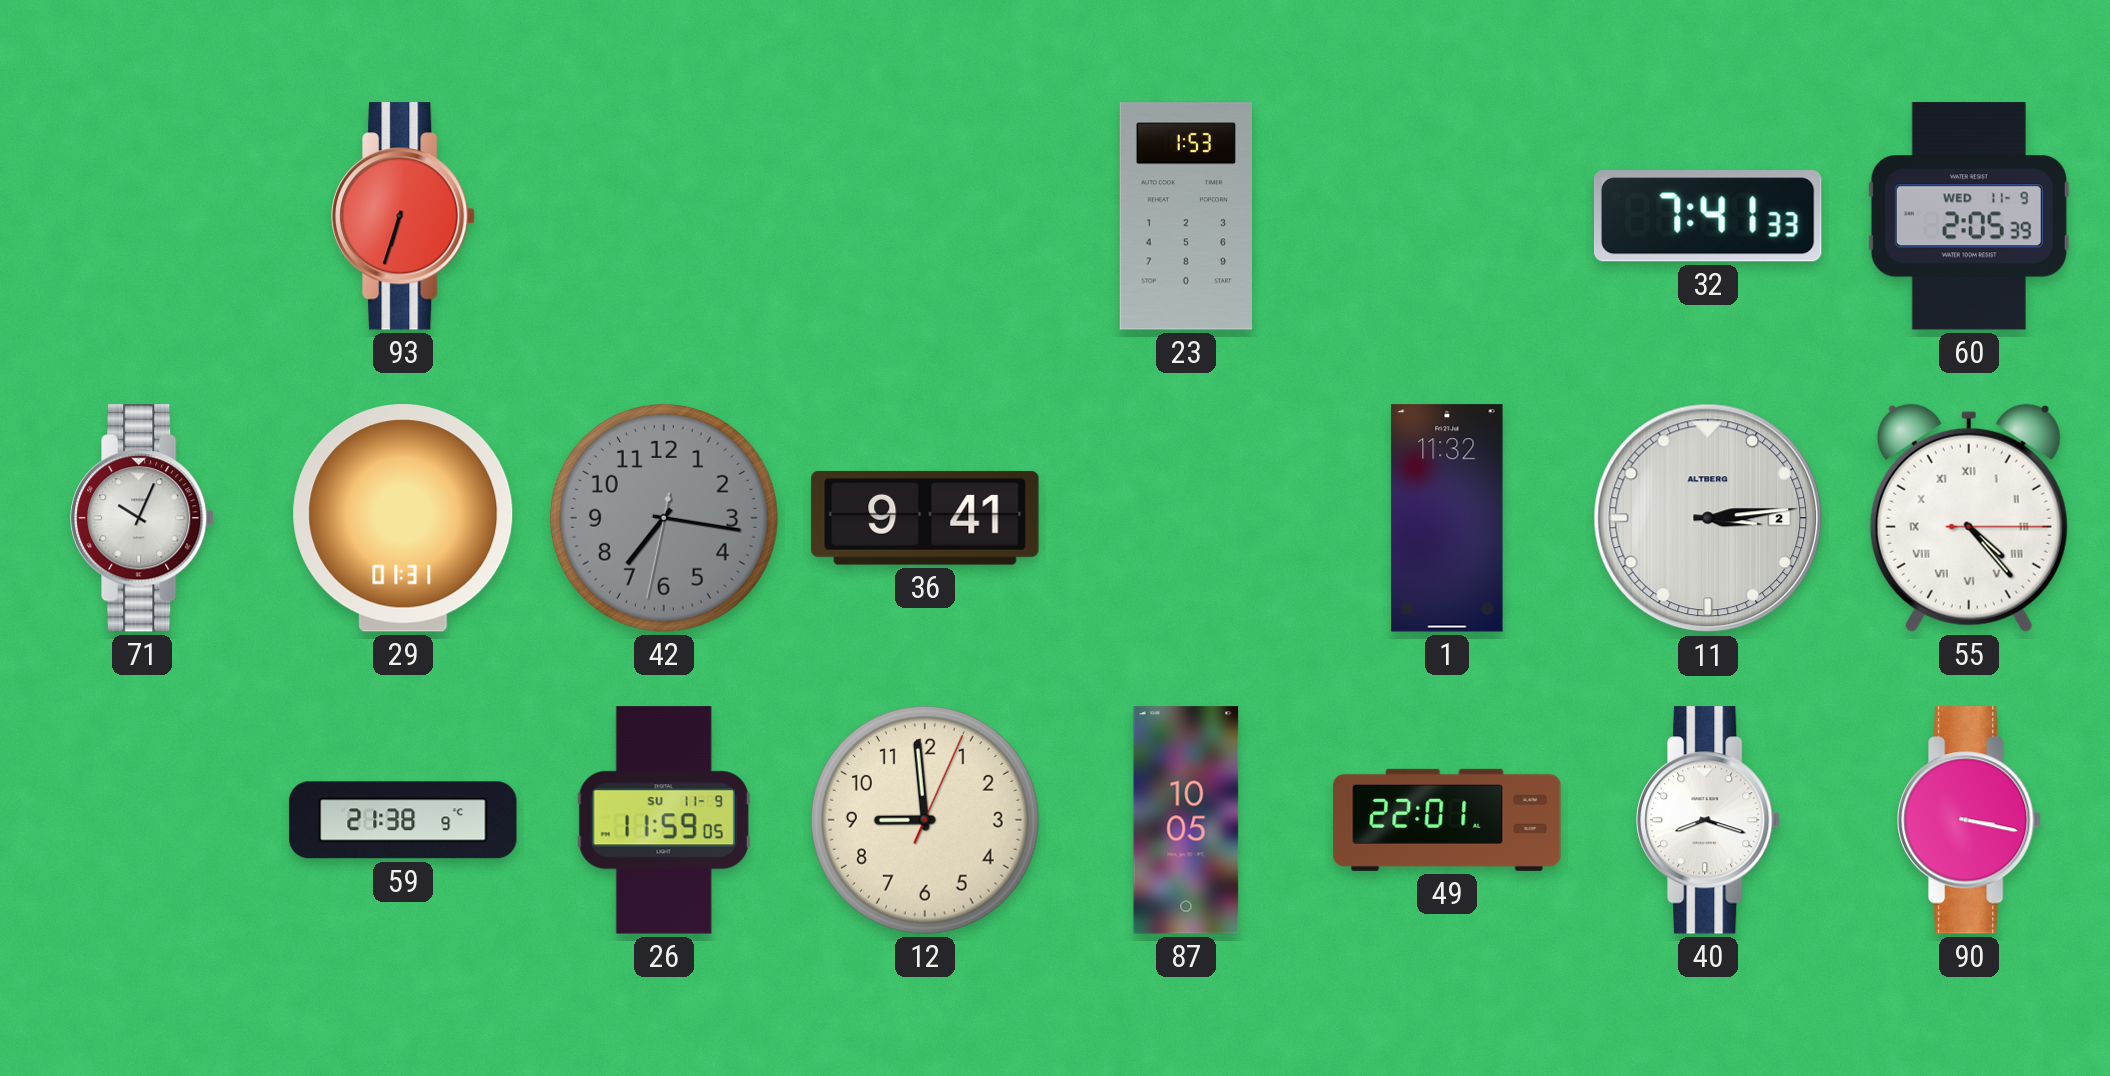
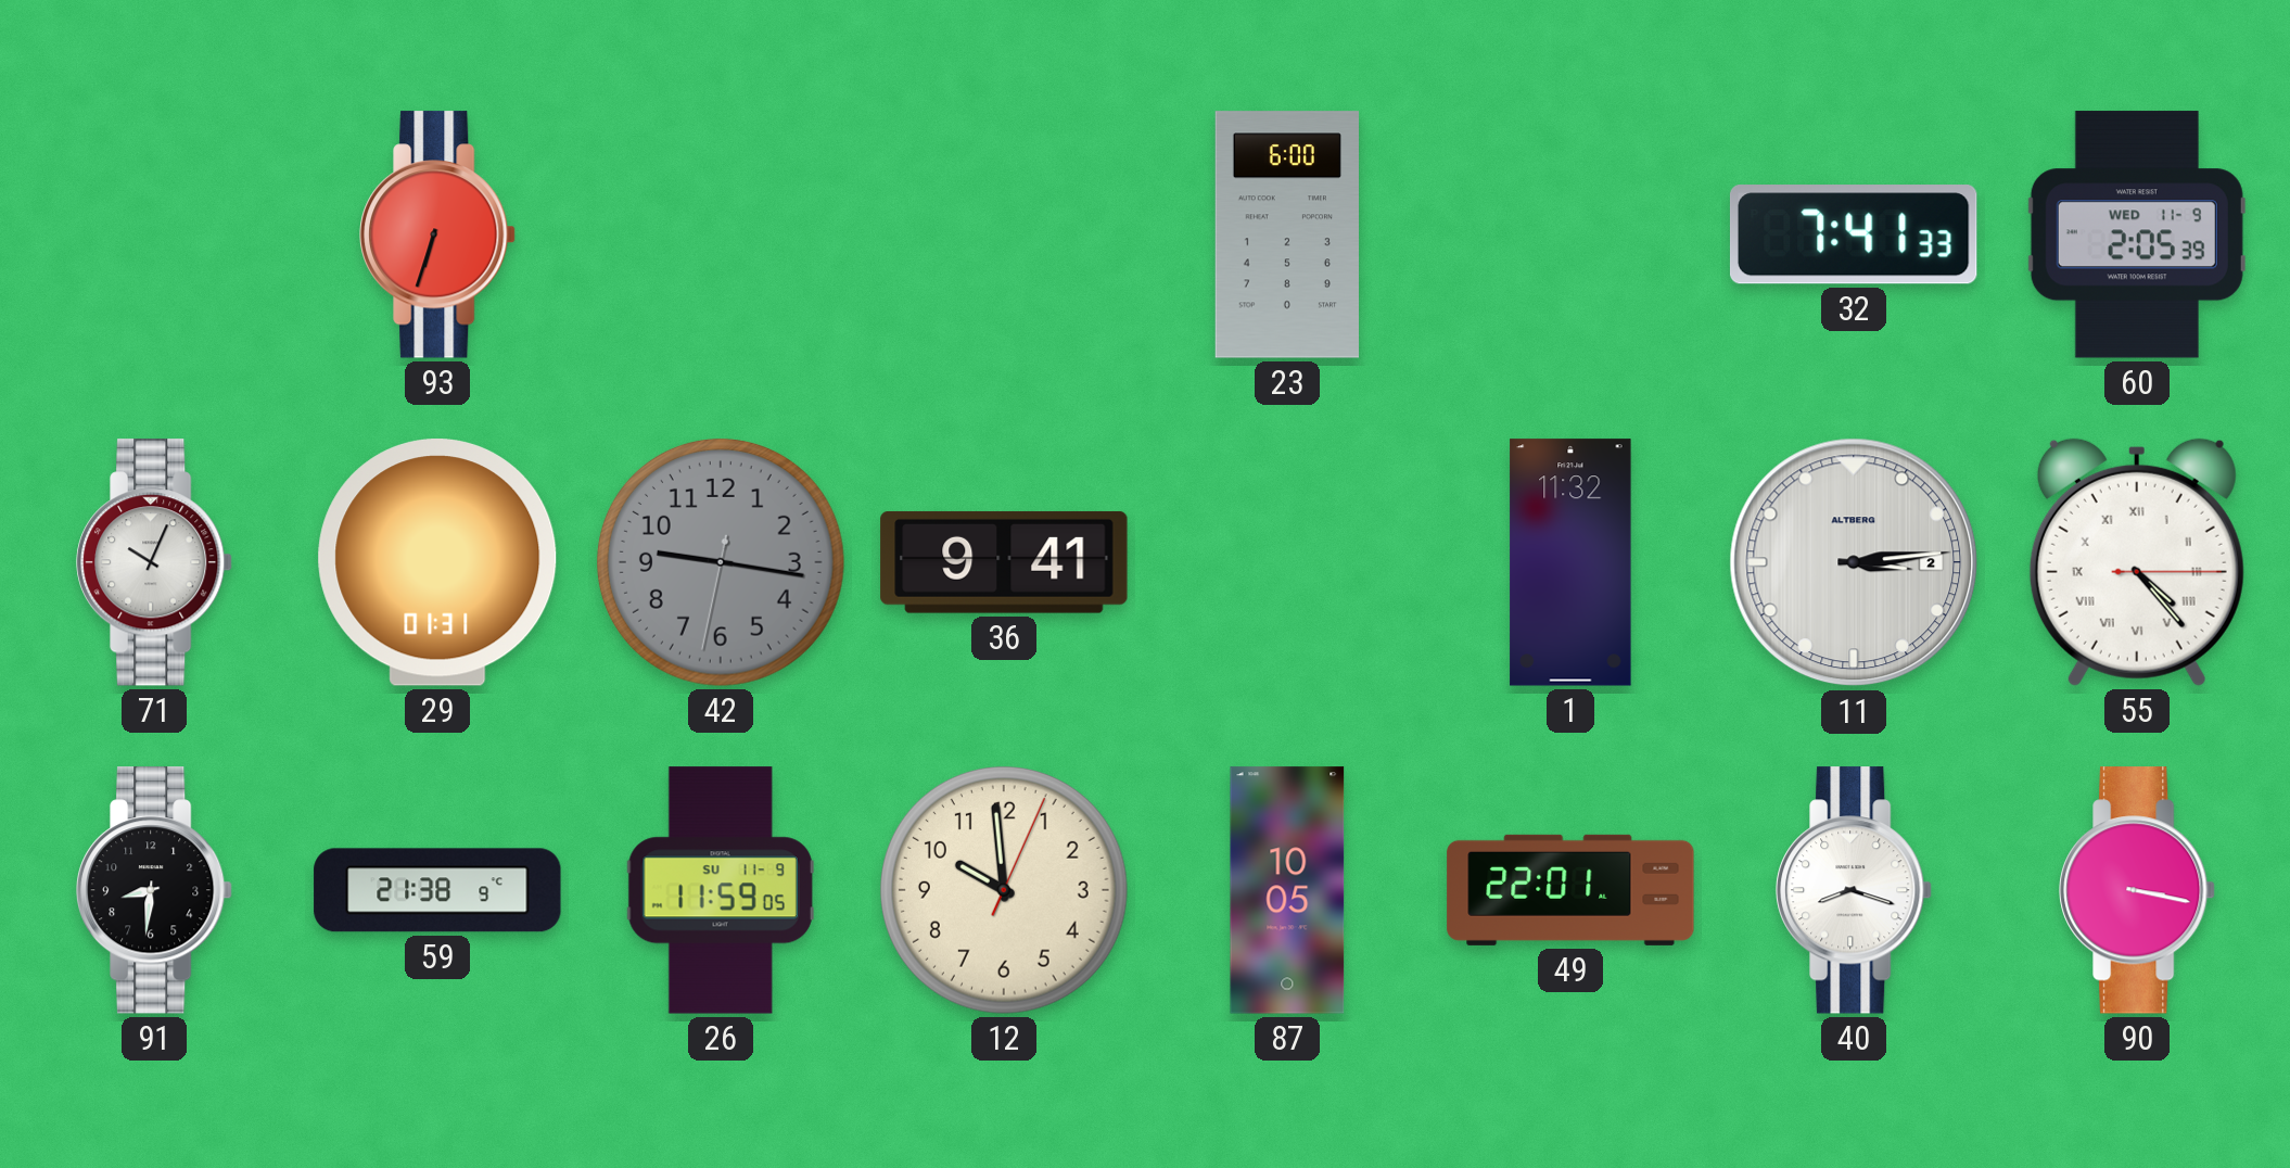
23: 1:53 -> 6:00 (1286, 234)
42: 7:16 -> 9:16 (721, 562)
91: none -> 8:31 (154, 890)
12: 8:59 -> 9:59 (1004, 890)
